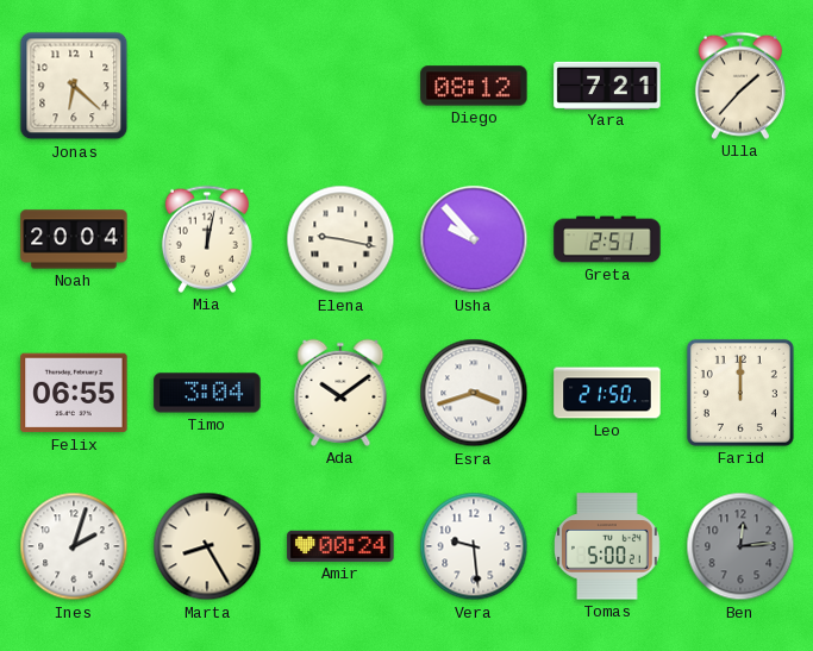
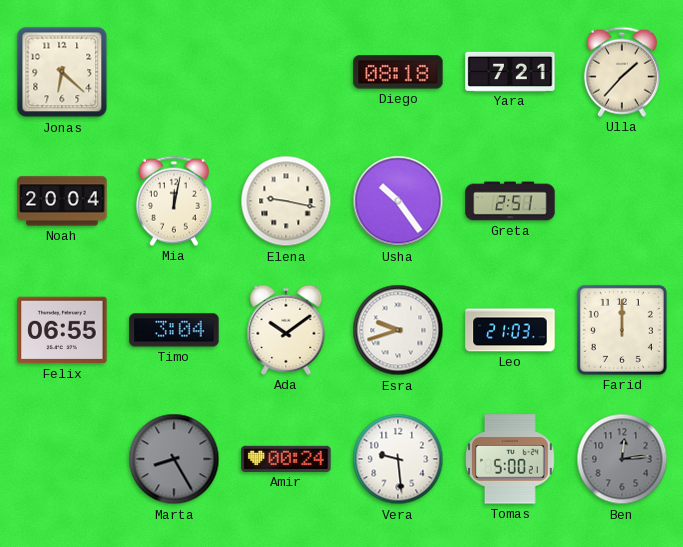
Diego: 08:12 -> 08:18 (398, 72)
Usha: 9:53 -> 10:24 (398, 201)
Esra: 3:42 -> 9:42 (398, 330)
Leo: 21:50 -> 21:03 (510, 330)
Ines: 2:03 -> none (74, 546)
Marta dial: cream -> grey (174, 459)
